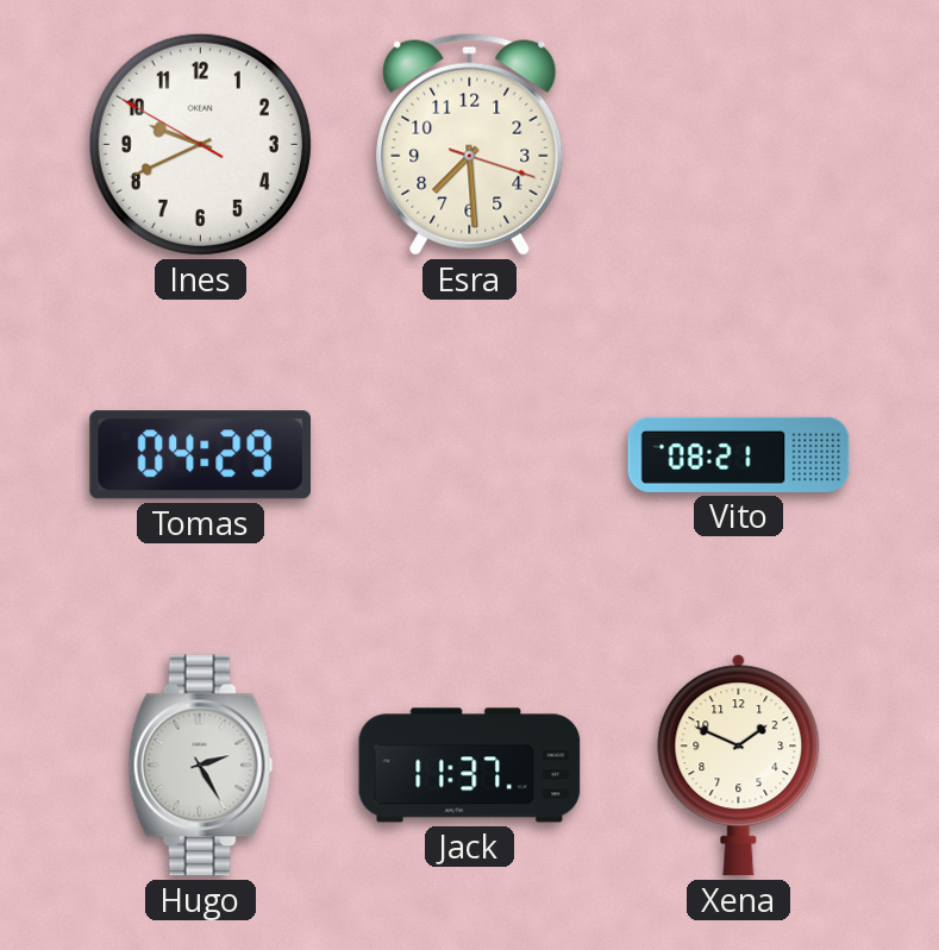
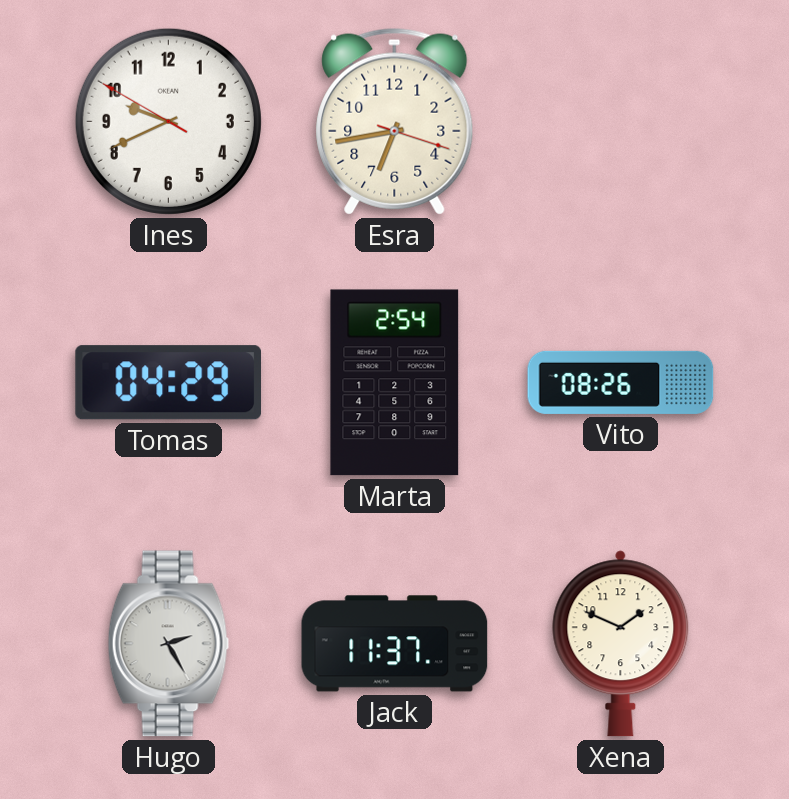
Esra: 7:29 -> 6:43 (395, 121)
Marta: none -> 2:54 (395, 383)
Vito: 08:21 -> 08:26 (621, 382)
